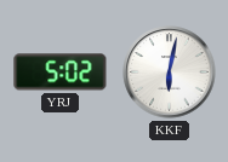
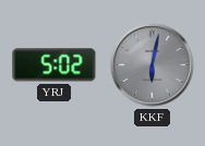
KKF dial: white -> grey (153, 65)
